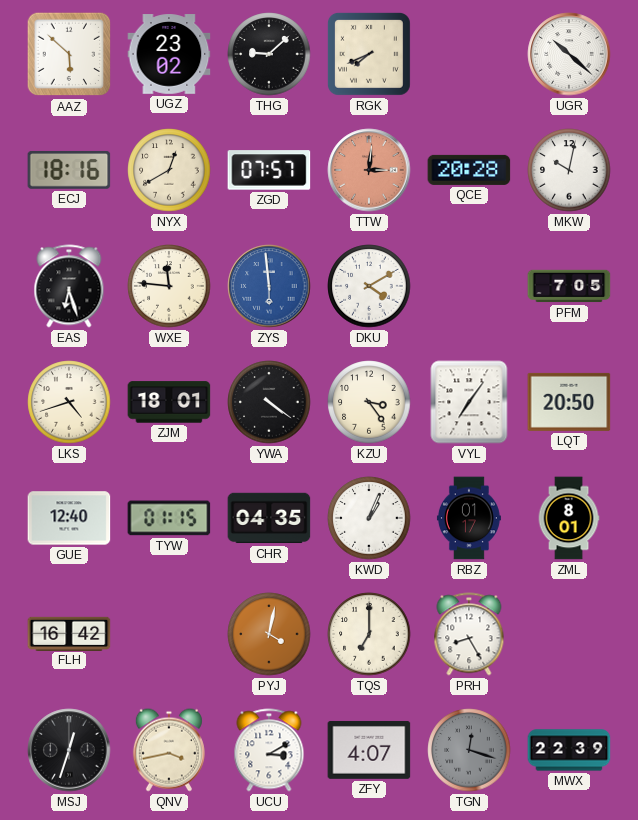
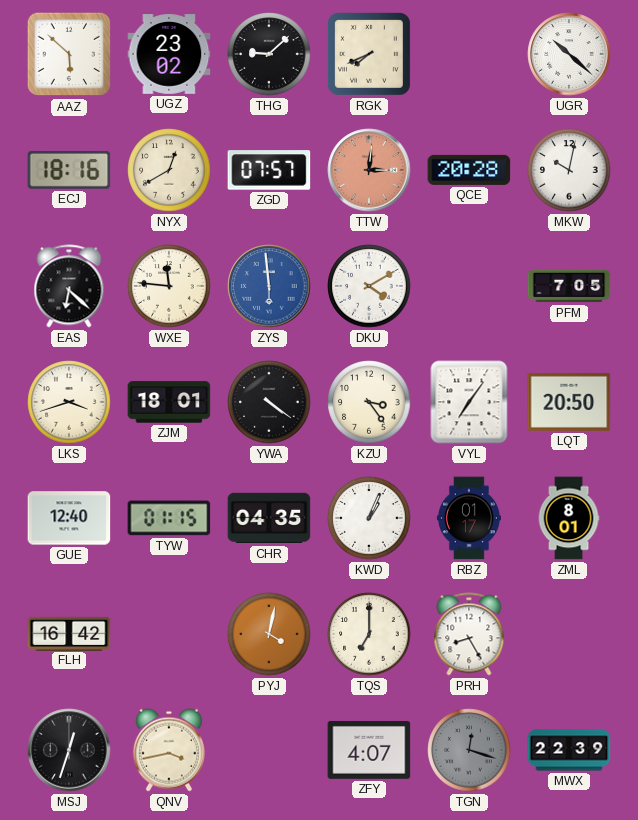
EAS: 6:27 -> 6:22 (69, 286)
LKS: 4:42 -> 3:42 (69, 402)
UCU: 3:10 -> none (269, 750)
